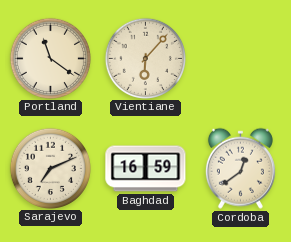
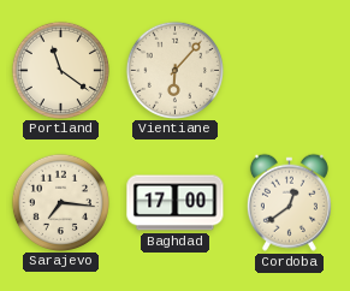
Sarajevo: 7:11 -> 7:16 (60, 202)
Baghdad: 16:59 -> 17:00 (176, 203)
